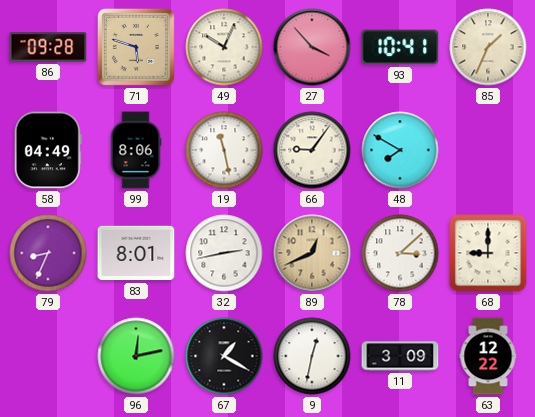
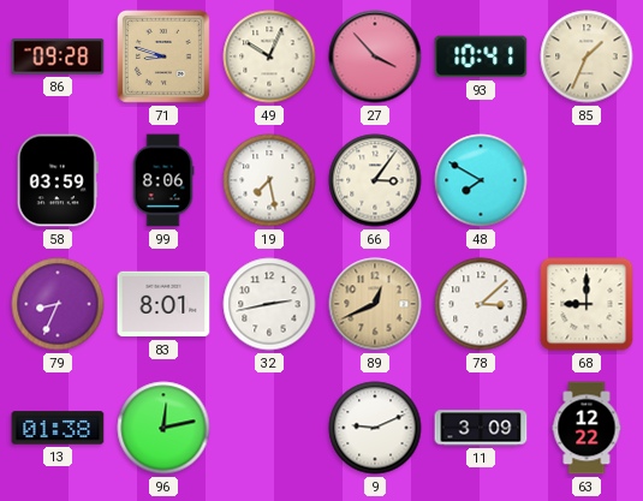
71: 5:48 -> 8:48 (163, 56)
58: 04:49 -> 03:59 (58, 180)
19: 11:28 -> 7:28 (269, 180)
66: 9:06 -> 3:06 (375, 180)
13: none -> 01:38 (58, 428)
67: 1:20 -> none (224, 356)
9: 12:32 -> 9:11 (375, 428)
